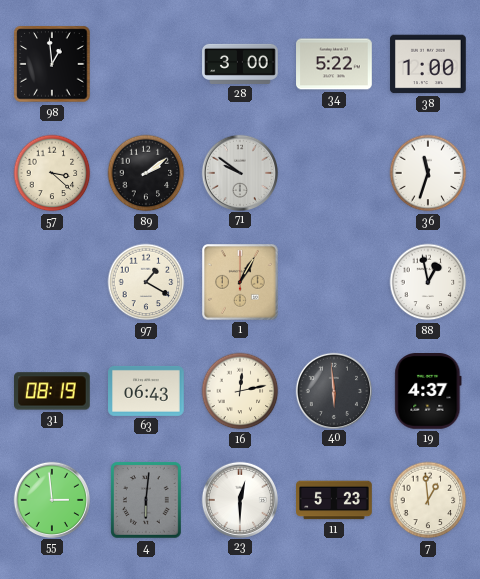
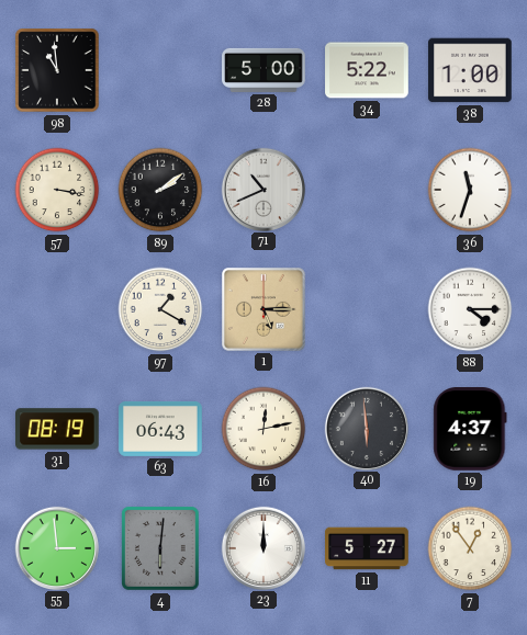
98: 12:59 -> 10:59 (57, 70)
28: 3:00 -> 5:00 (263, 70)
57: 3:22 -> 3:17 (57, 190)
71: 9:51 -> 10:41 (262, 189)
1: 1:05 -> 5:15 (265, 310)
88: 12:58 -> 4:15 (470, 309)
23: 12:30 -> 12:00 (262, 547)
11: 5:23 -> 5:27 (367, 548)
7: 12:59 -> 12:54 (470, 548)
